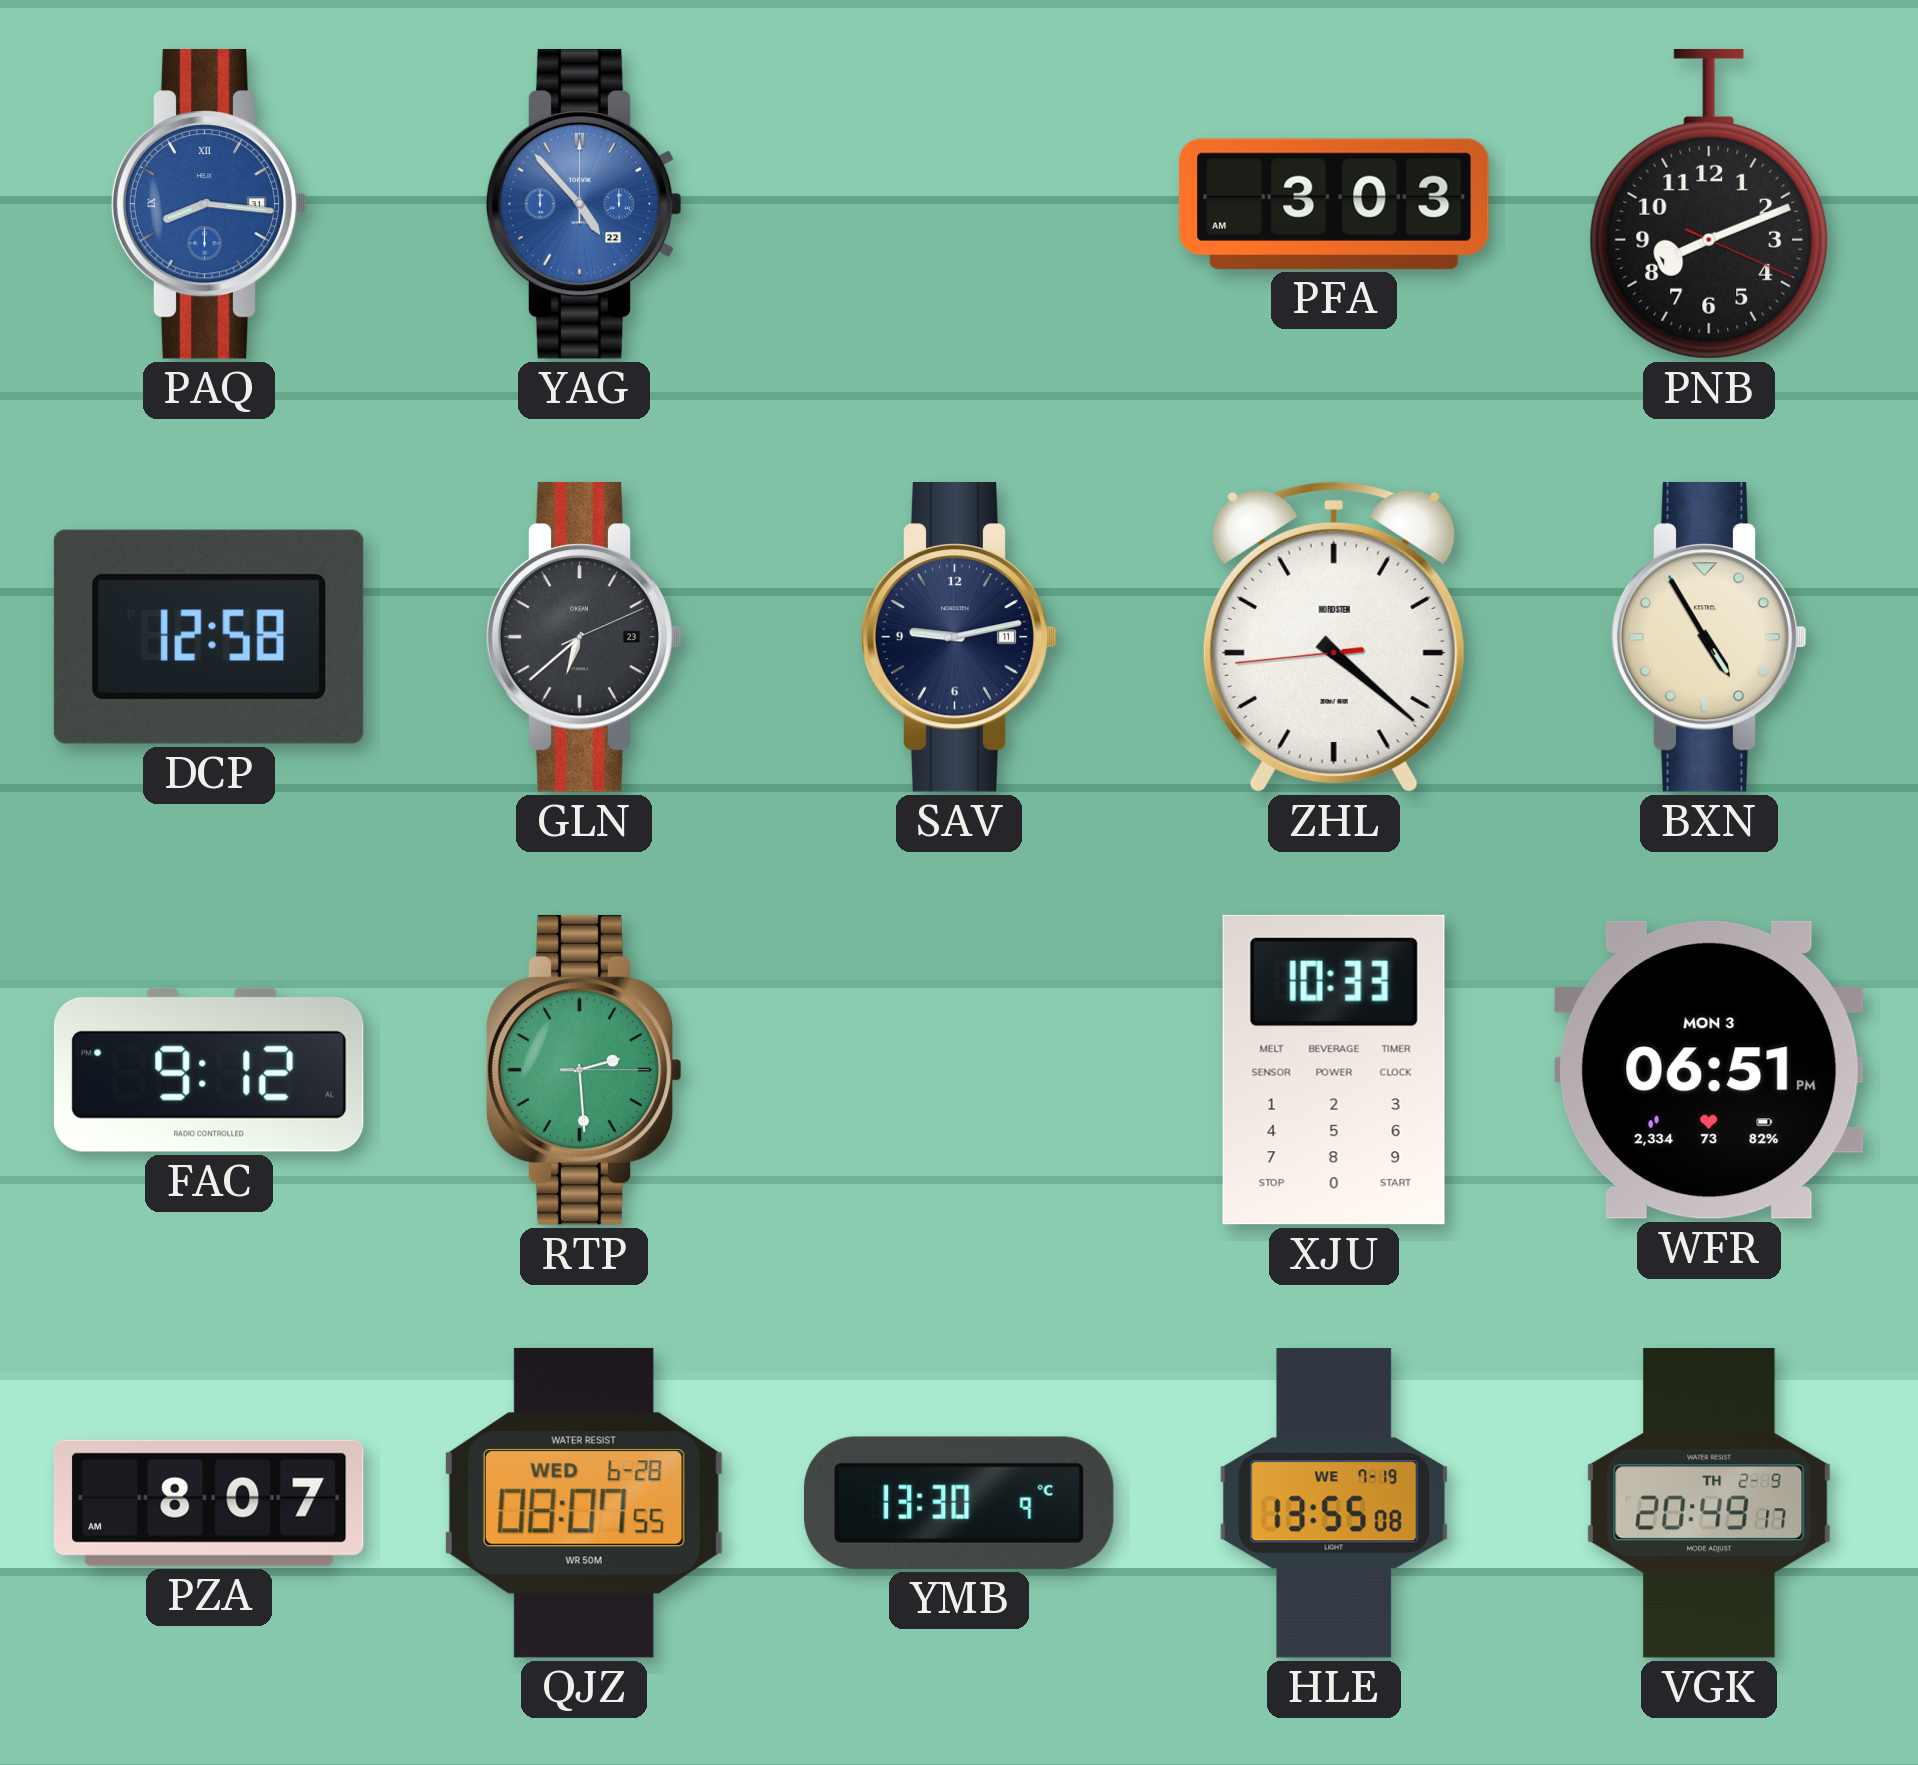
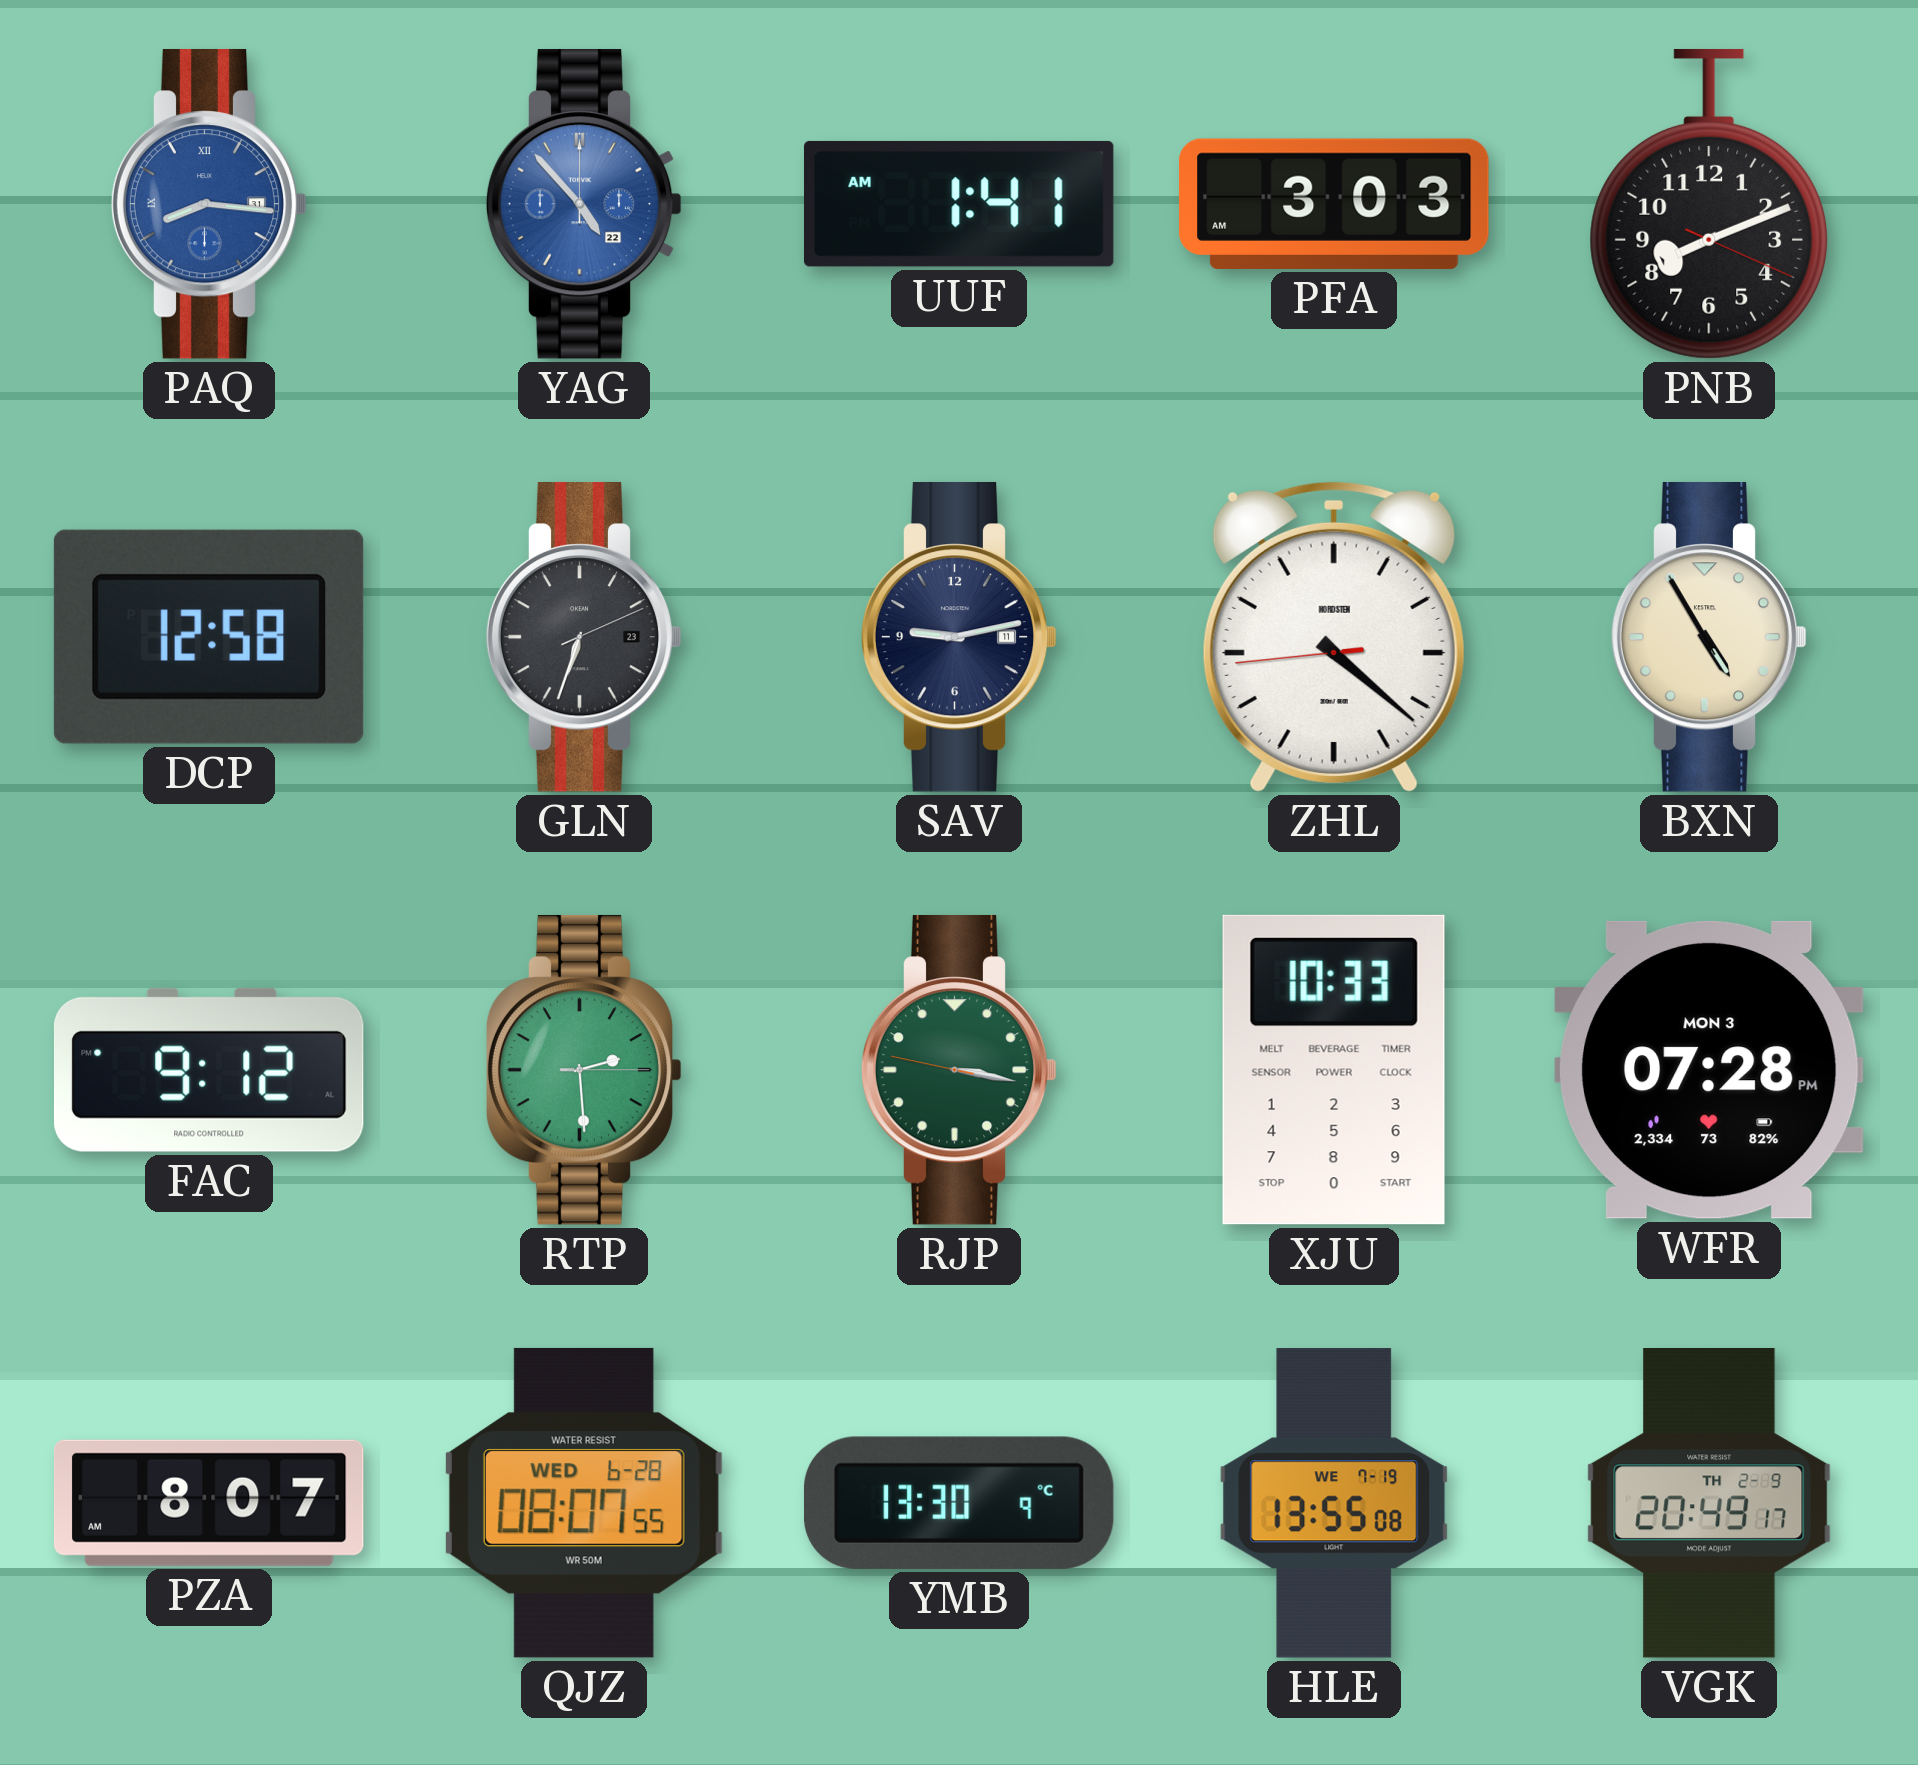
UUF: none -> 1:41 (959, 204)
GLN: 6:38 -> 6:33 (584, 637)
RJP: none -> 3:16 (959, 1070)
WFR: 06:51 -> 07:28 (1709, 1070)
